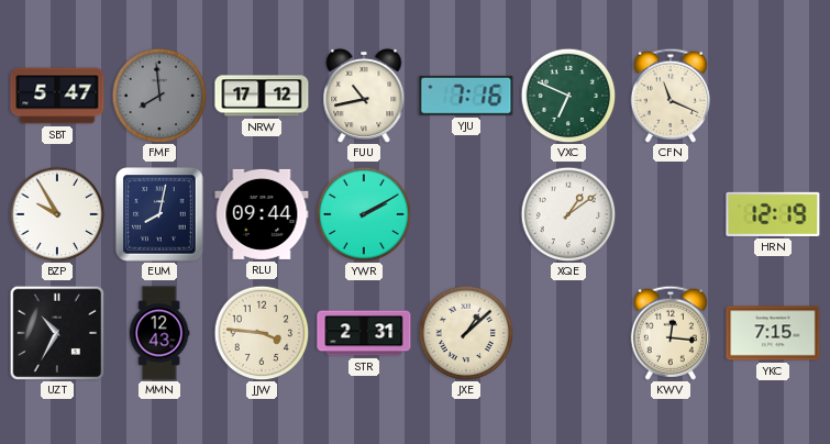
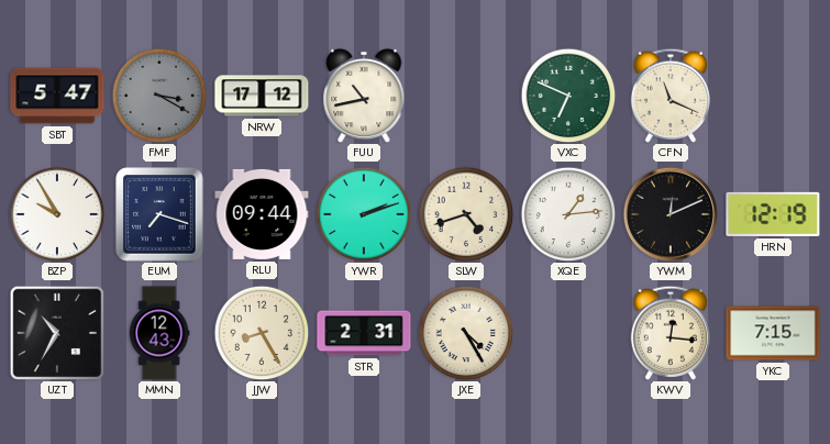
FMF: 7:59 -> 3:20 (159, 96)
YJU: 7:16 -> none (466, 96)
EUM: 8:02 -> 7:18 (159, 214)
YWR: 2:10 -> 2:12 (364, 214)
SLW: none -> 4:42 (466, 214)
XQE: 1:09 -> 1:14 (568, 214)
YWM: none -> 12:11 (669, 213)
JJW: 3:46 -> 8:25 (262, 333)
JXE: 1:08 -> 4:25 (466, 333)
